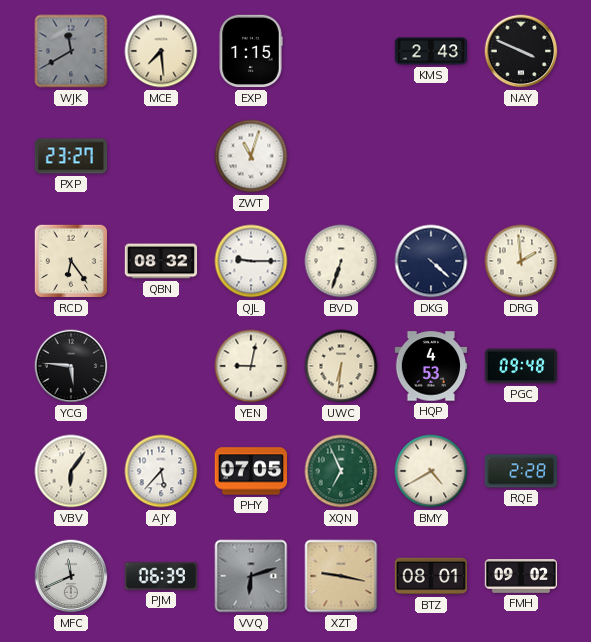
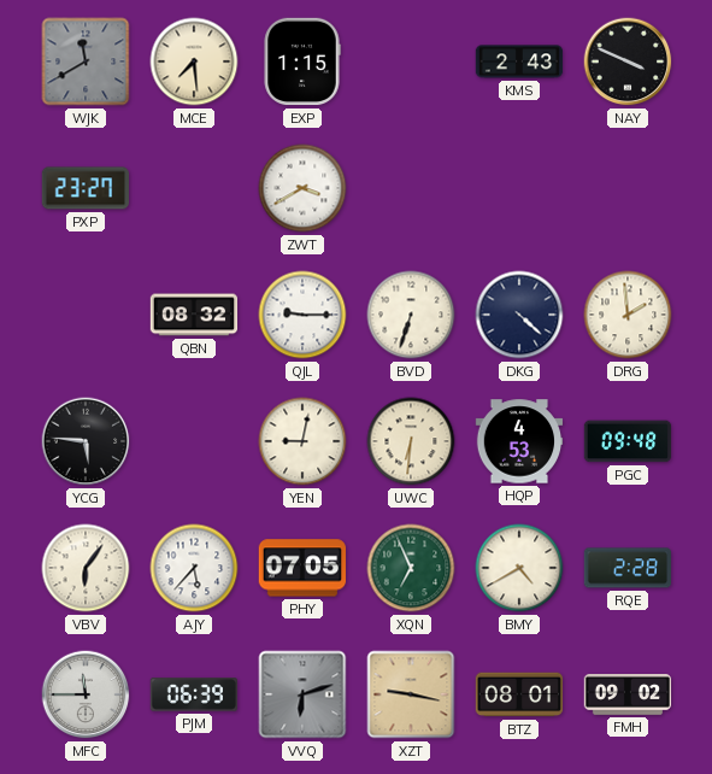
ZWT: 11:03 -> 3:40 (302, 188)
RCD: 6:24 -> none (71, 261)
MFC: 11:41 -> 11:45 (86, 694)
